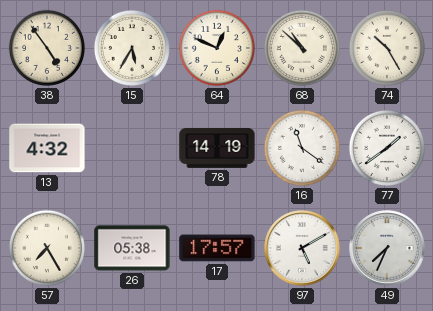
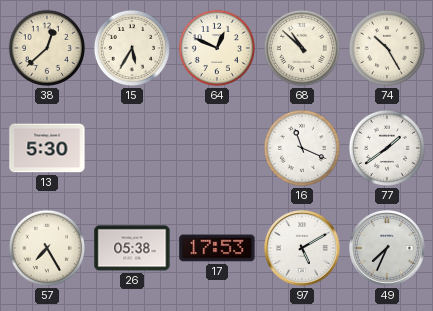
38: 4:54 -> 12:38 (47, 48)
13: 4:32 -> 5:30 (47, 148)
78: 14:19 -> none (217, 148)
16: 11:21 -> 11:19 (302, 148)
17: 17:57 -> 17:53 (217, 248)
